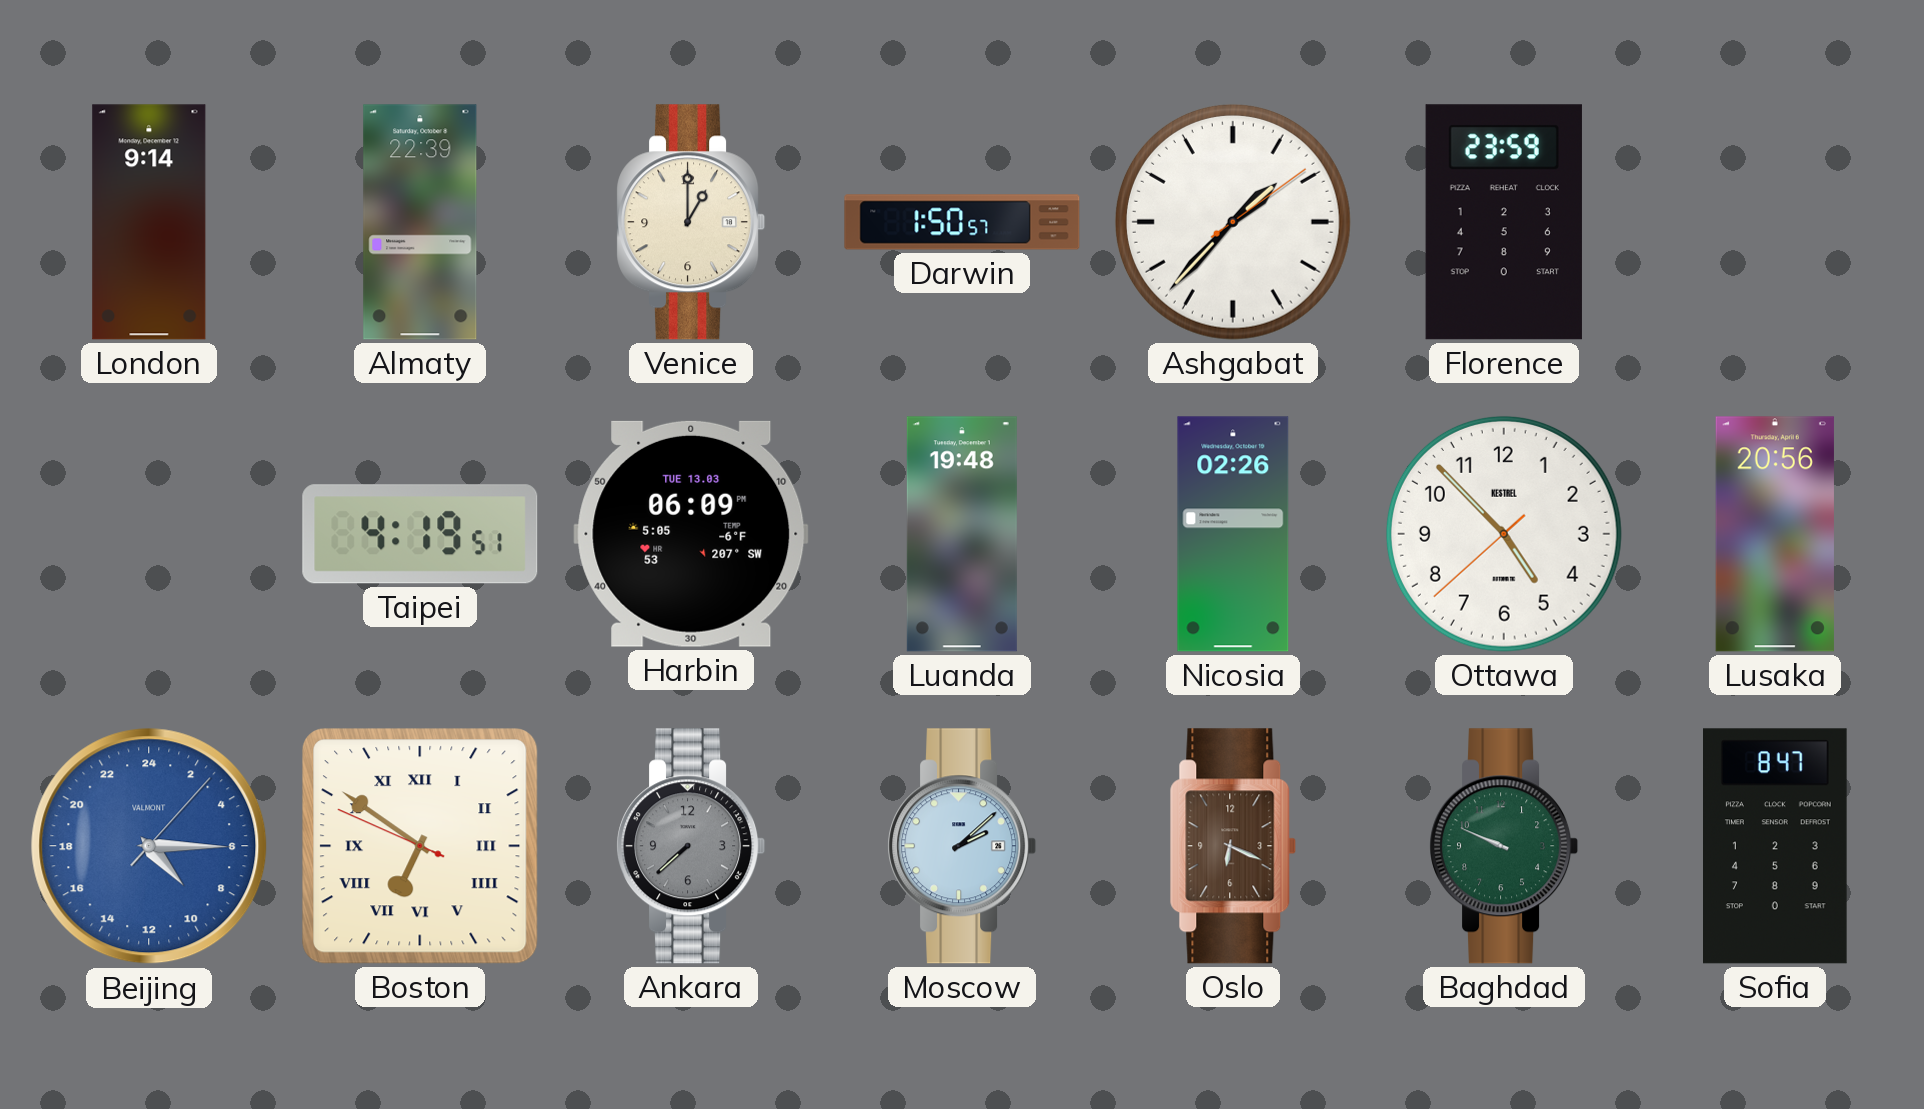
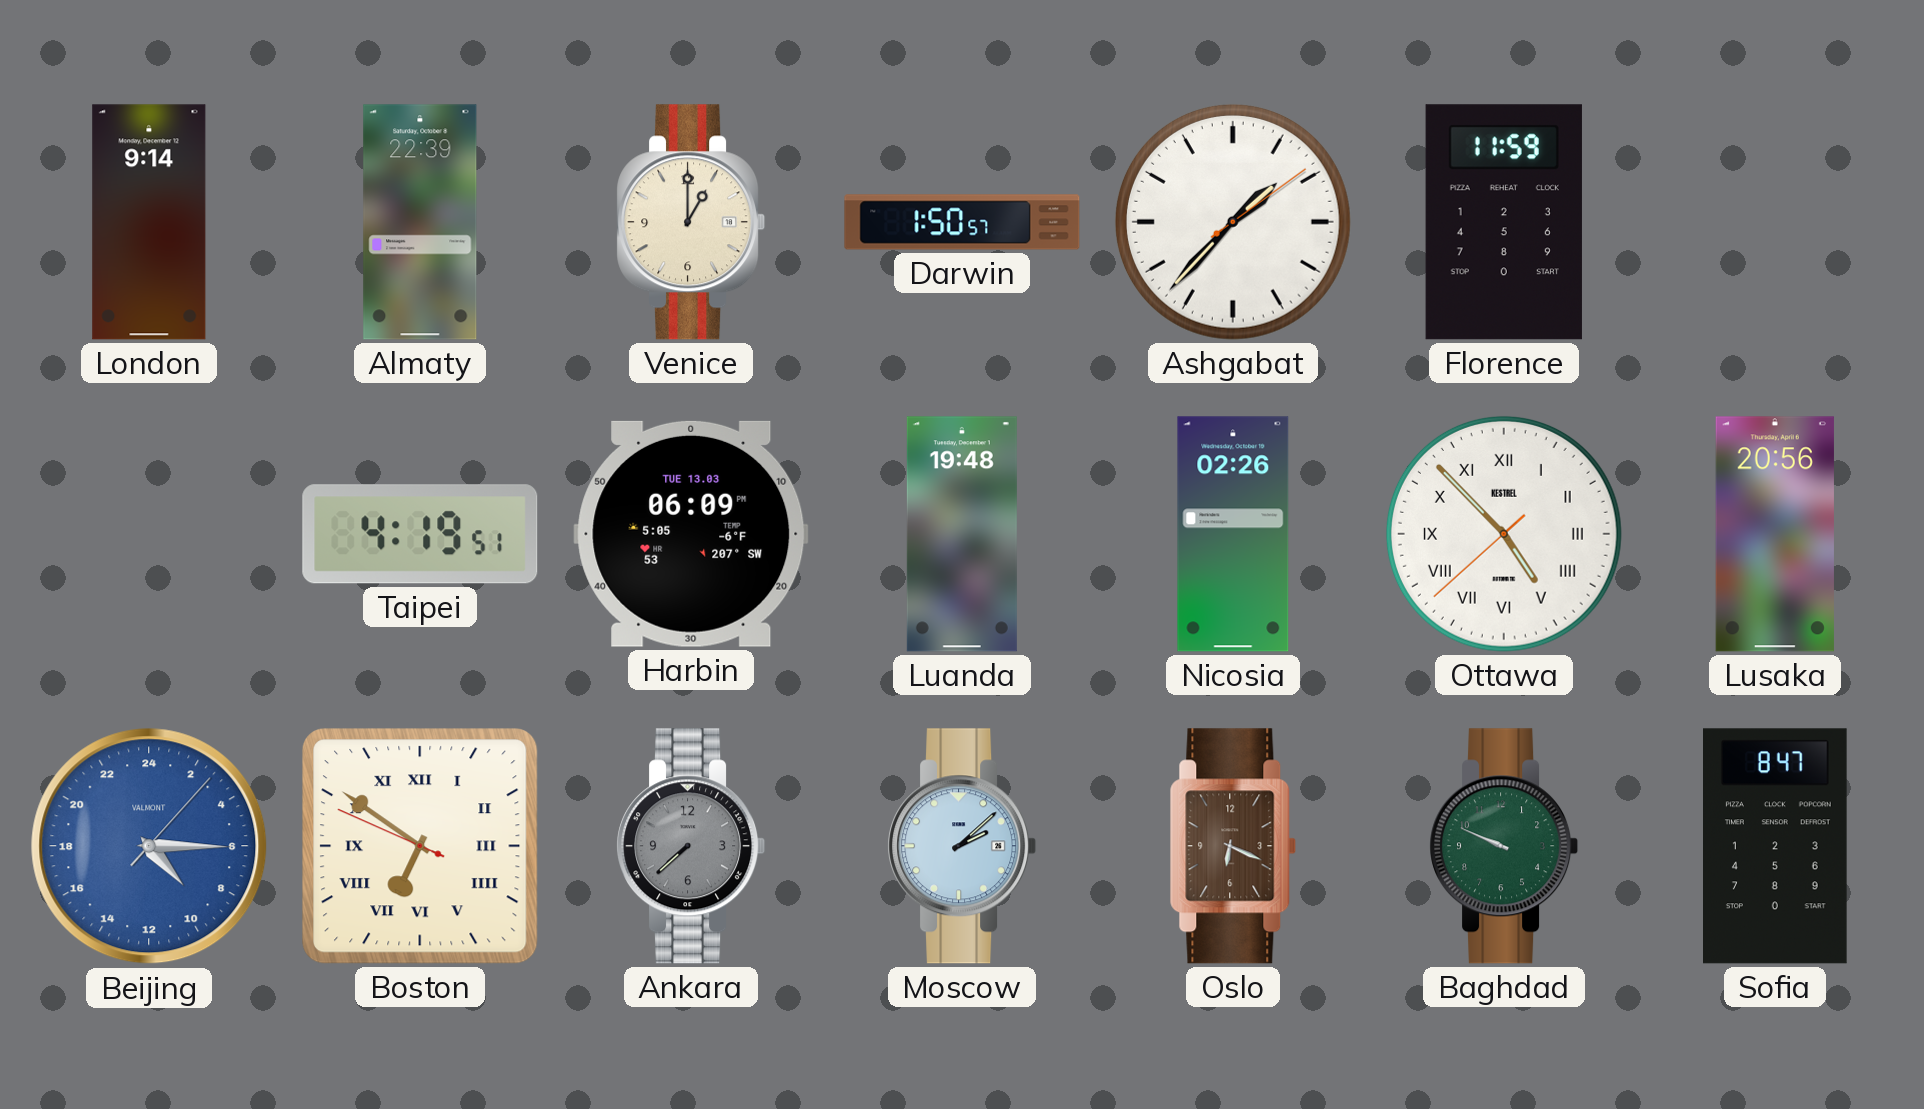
Florence: 23:59 -> 11:59 (1504, 222)
Ottawa numerals: Arabic -> Roman (1504, 534)
